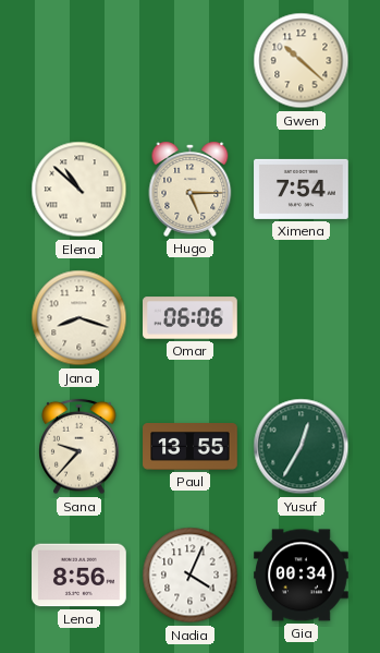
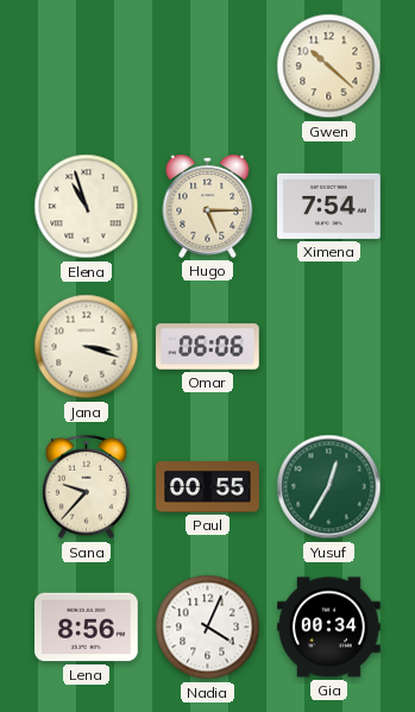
Elena: 10:52 -> 10:57 (87, 207)
Jana: 8:18 -> 3:18 (87, 347)
Paul: 13:55 -> 00:55 (208, 487)
